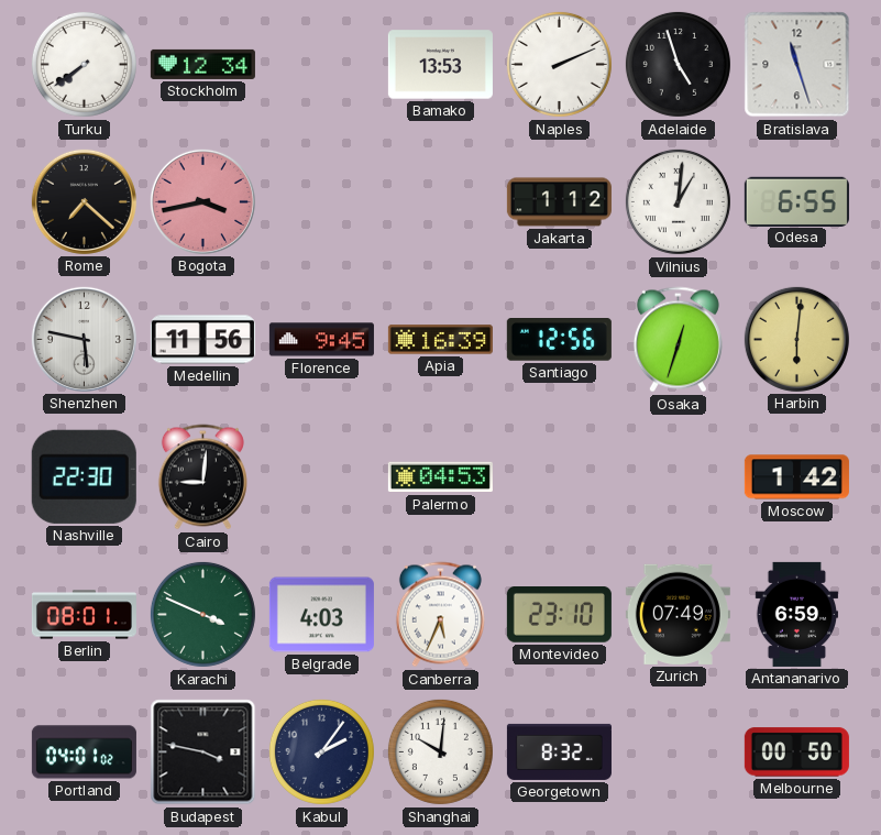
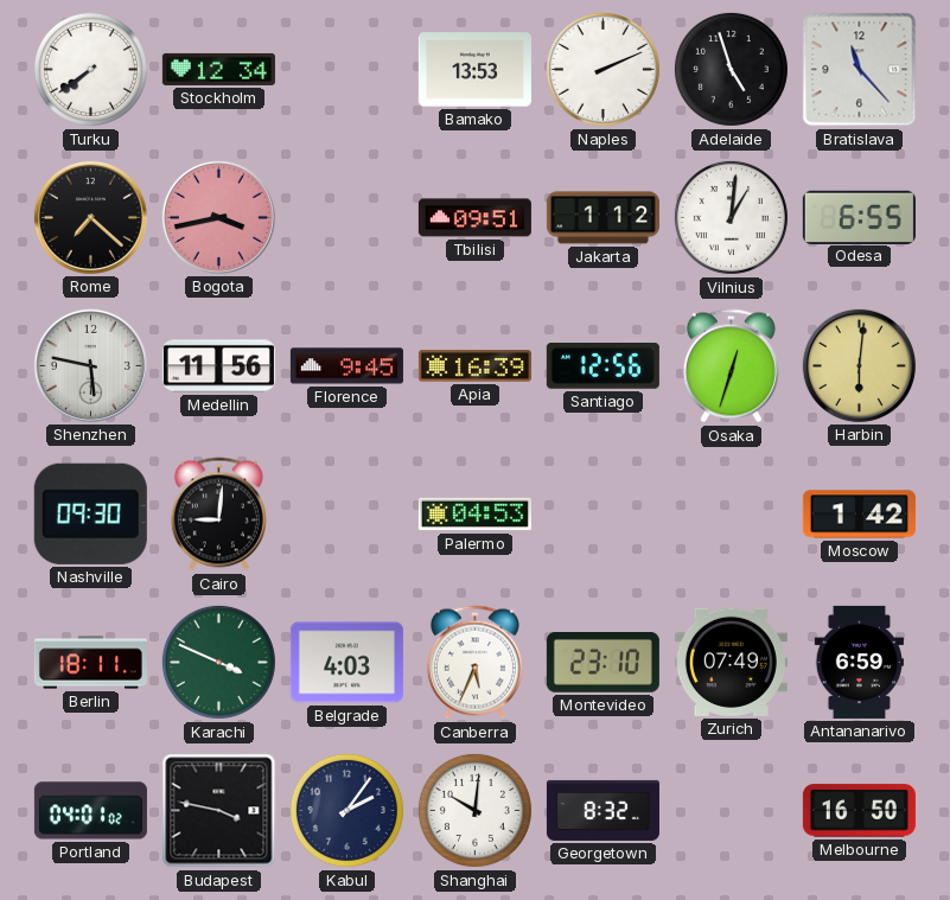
Bratislava: 11:27 -> 11:23 (860, 70)
Tbilisi: none -> 09:51 (474, 218)
Nashville: 22:30 -> 09:30 (90, 513)
Berlin: 08:01 -> 18:11 (90, 663)
Melbourne: 00:50 -> 16:50 (859, 811)
